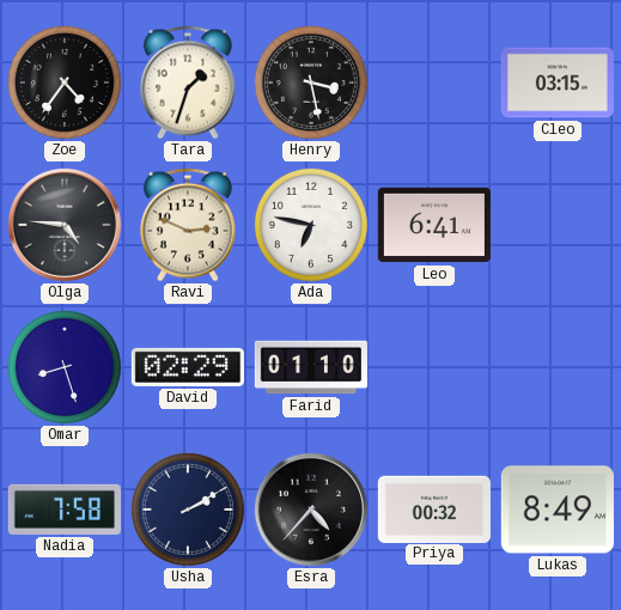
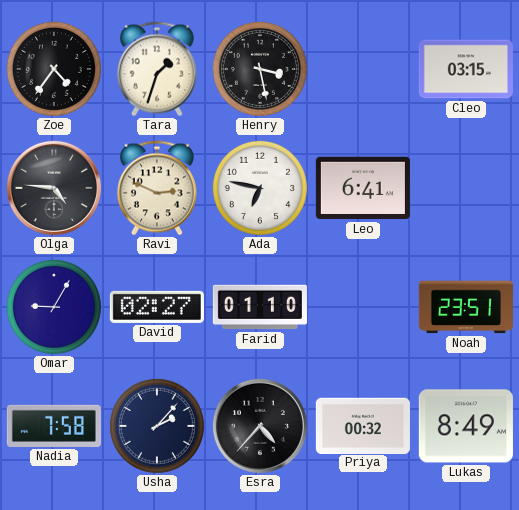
Omar: 8:27 -> 9:05 (54, 307)
David: 02:29 -> 02:27 (157, 307)
Noah: none -> 23:51 (466, 307)
Usha: 2:10 -> 2:07 (157, 426)
